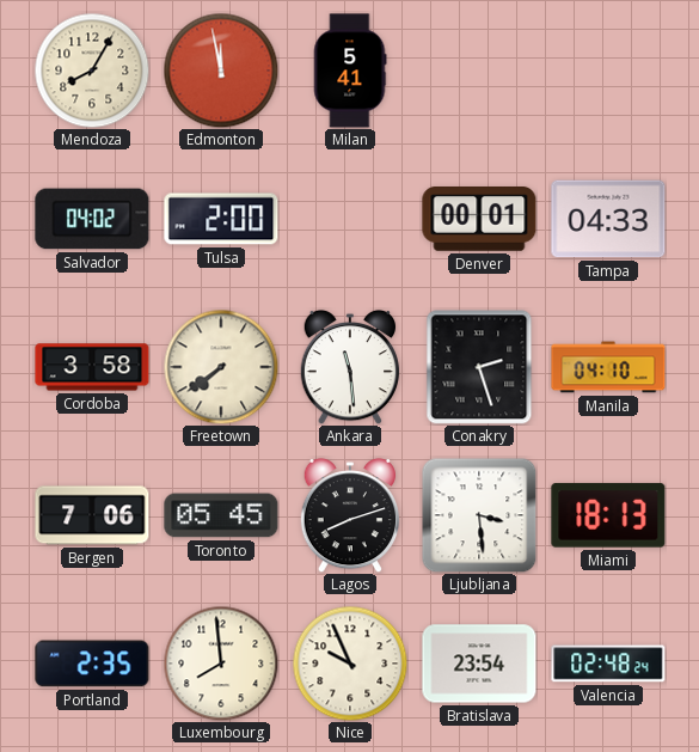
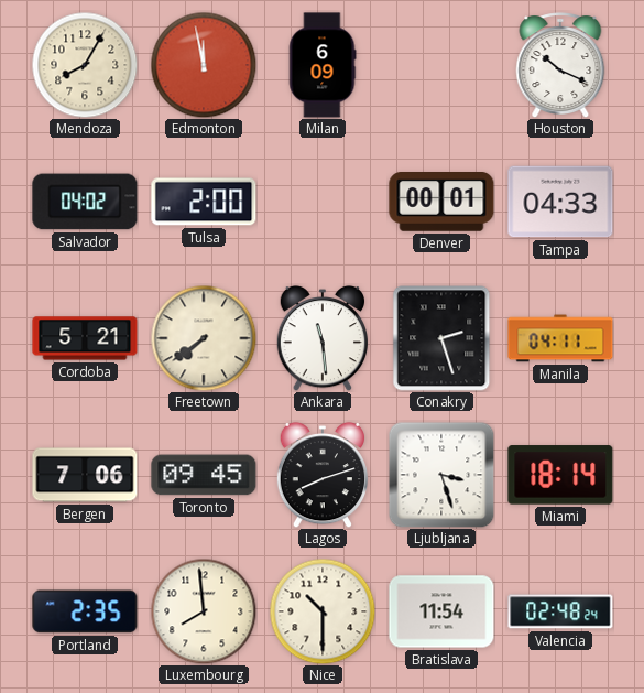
Milan: 5:41 -> 6:09 (323, 65)
Houston: none -> 10:19 (560, 65)
Cordoba: 3:58 -> 5:21 (85, 338)
Manila: 04:10 -> 04:11 (560, 338)
Toronto: 05:45 -> 09:45 (204, 475)
Ljubljana: 3:29 -> 3:27 (441, 475)
Miami: 18:13 -> 18:14 (560, 475)
Nice: 9:56 -> 10:30 (323, 611)
Bratislava: 23:54 -> 11:54 (441, 611)
